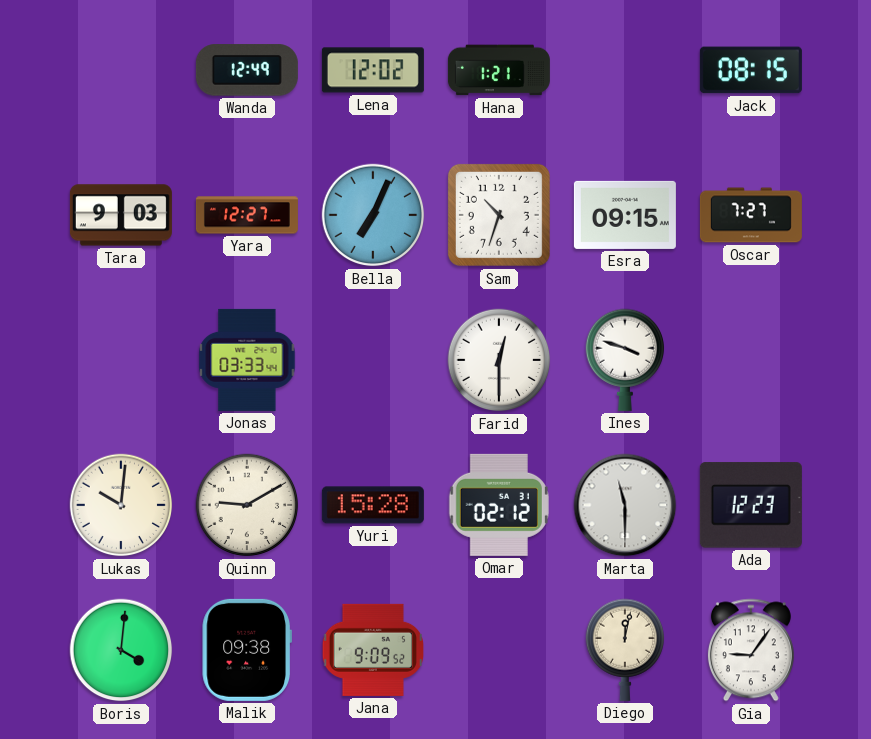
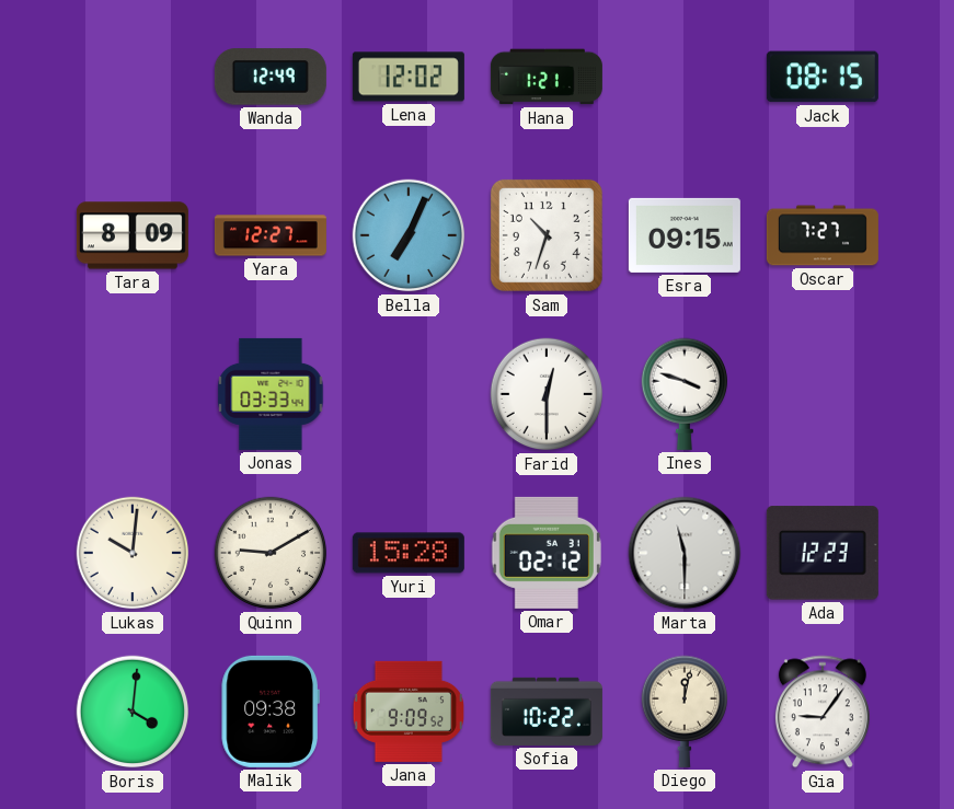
Tara: 9:03 -> 8:09 (133, 235)
Sofia: none -> 10:22 (547, 712)
